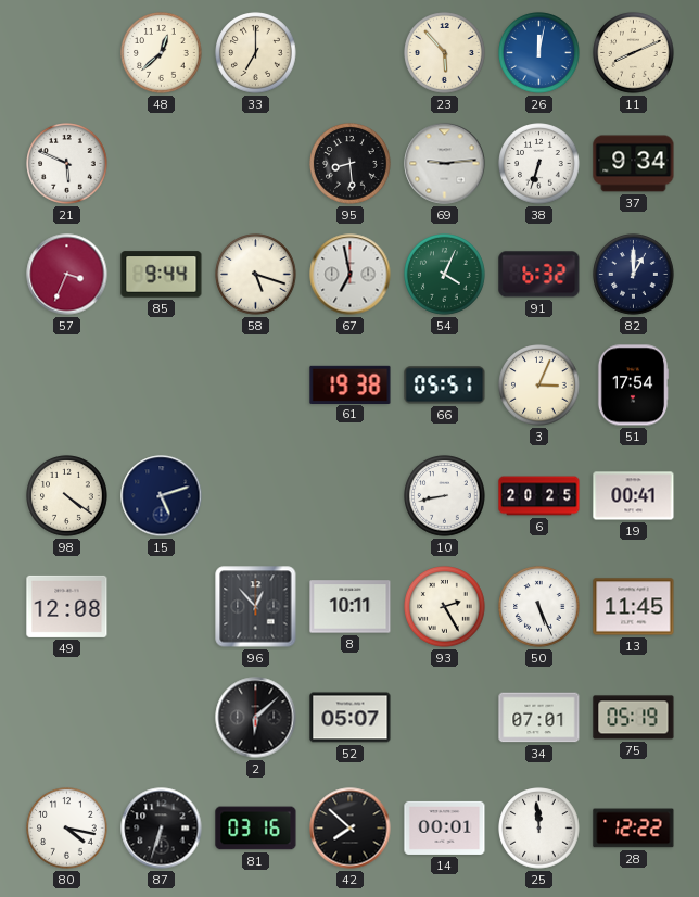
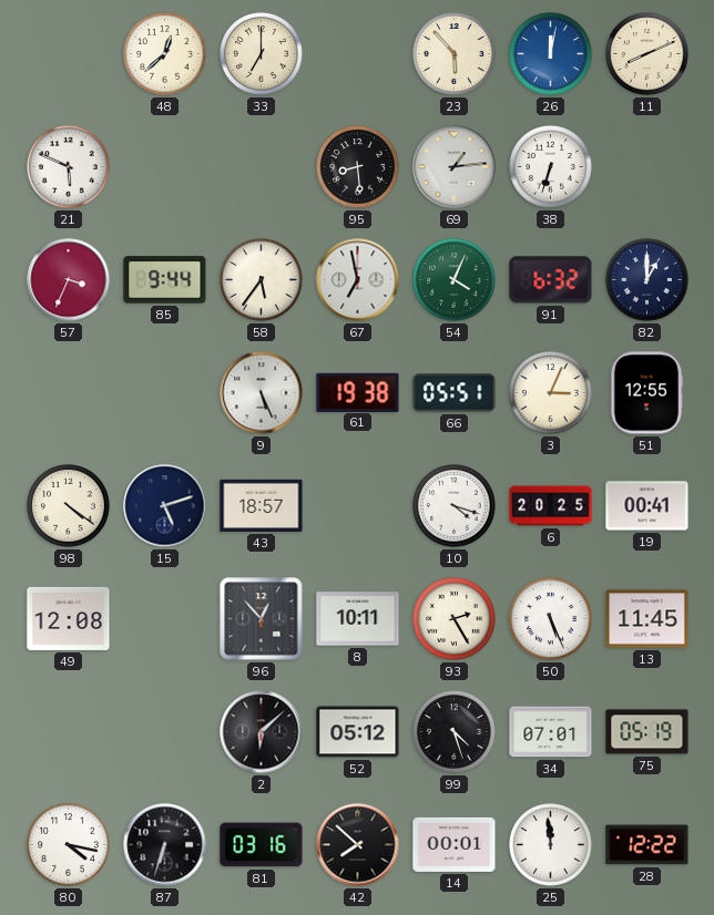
69: 9:14 -> 1:14 (455, 167)
37: 9:34 -> none (634, 164)
58: 5:18 -> 5:36 (262, 280)
9: none -> 5:26 (262, 393)
51: 17:54 -> 12:55 (646, 393)
43: none -> 18:57 (262, 505)
10: 8:43 -> 4:18 (455, 506)
52: 05:07 -> 05:12 (358, 732)
99: none -> 4:27 (455, 732)
